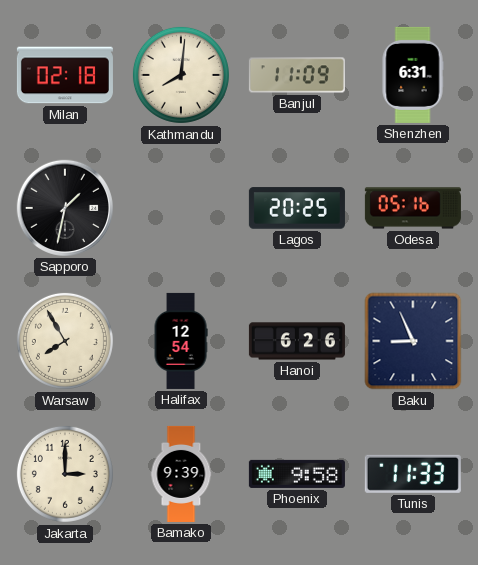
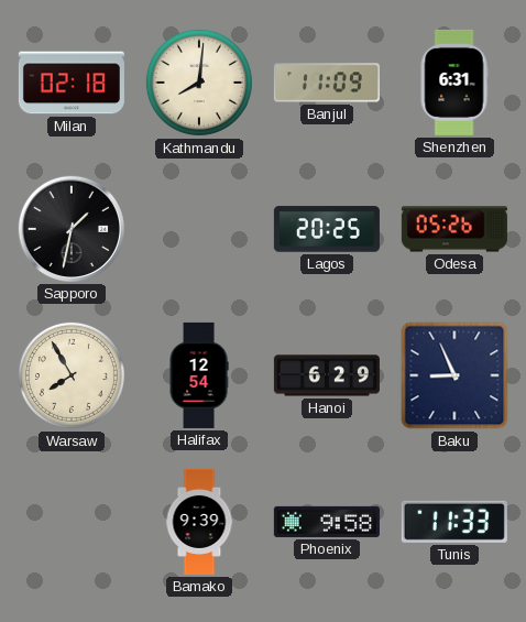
Odesa: 05:16 -> 05:26 (454, 229)
Hanoi: 6:26 -> 6:29 (327, 375)
Jakarta: 3:00 -> none (65, 474)
